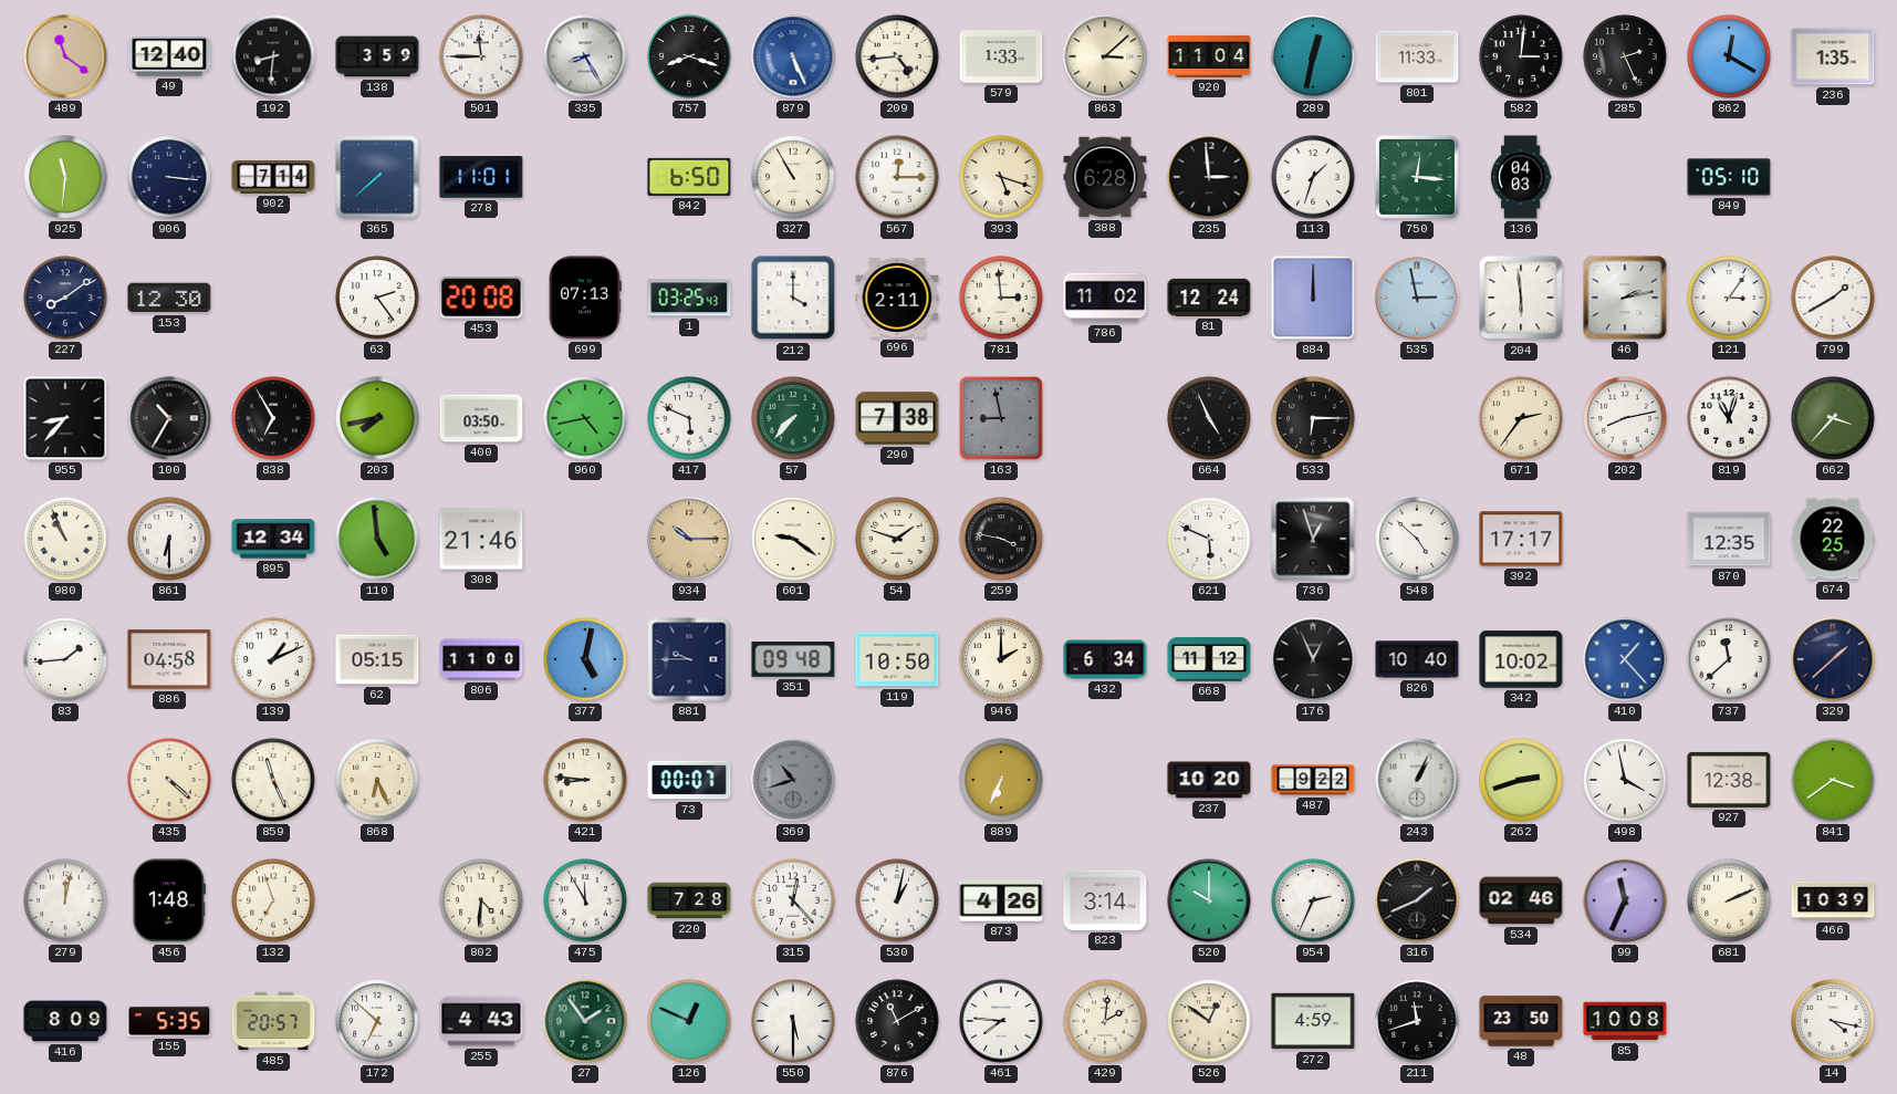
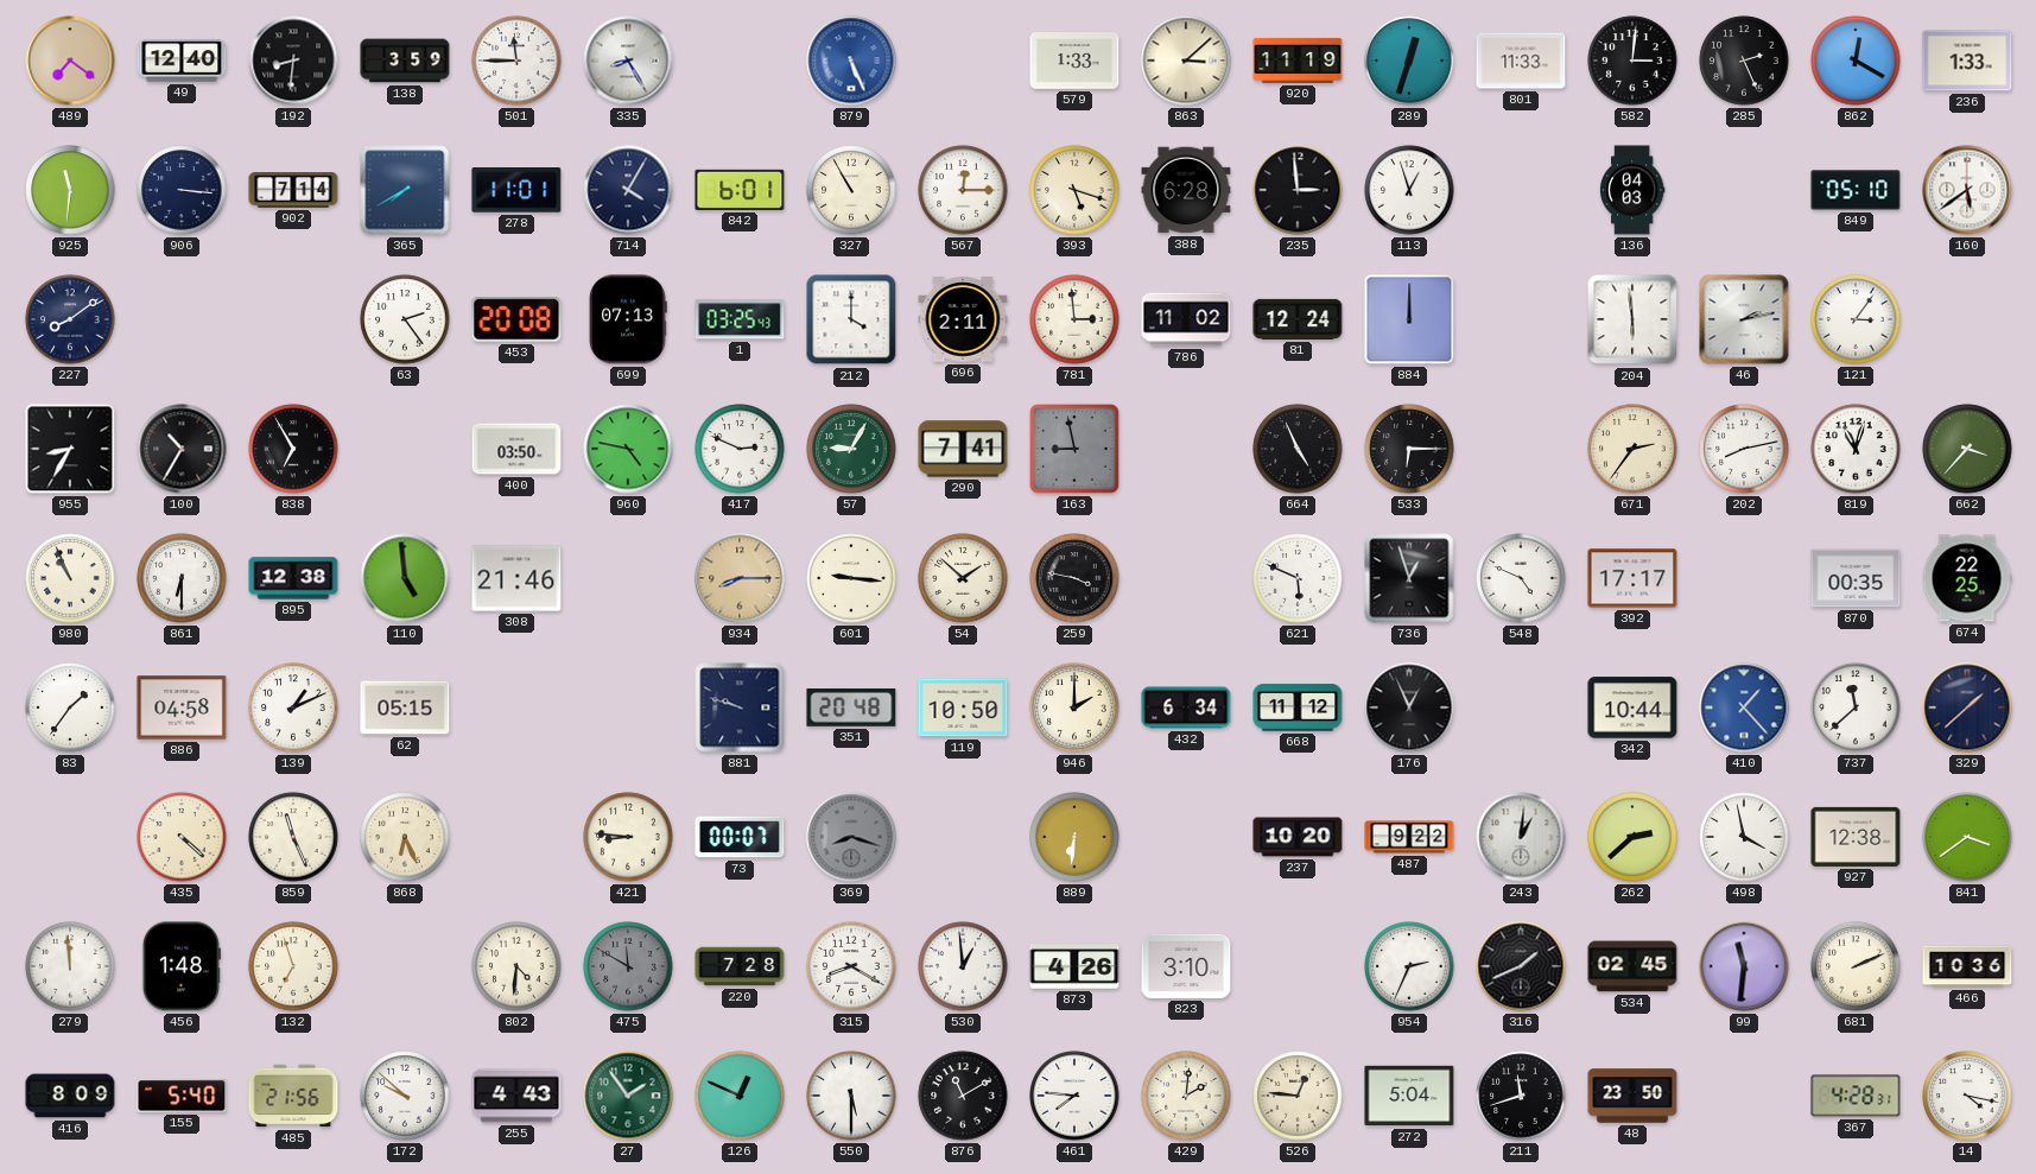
489: 11:21 -> 7:21 (70, 61)
757: 8:18 -> none (689, 56)
209: 4:44 -> none (897, 56)
920: 11:04 -> 11:19 (1298, 61)
289: 12:32 -> 12:33 (1409, 61)
236: 1:35 -> 1:33 (1967, 61)
365: 7:38 -> 7:40 (405, 190)
714: none -> 4:05 (628, 190)
842: 6:50 -> 6:01 (740, 190)
113: 1:33 -> 12:57 (1409, 190)
750: 12:16 -> none (1417, 177)
160: none -> 5:39 (1967, 190)
153: 12:30 -> none (169, 298)
535: 2:58 -> none (1417, 298)
799: 1:40 -> none (1833, 298)
955: 8:37 -> 8:35 (70, 449)
203: 7:43 -> none (377, 418)
960: 4:43 -> 4:47 (628, 449)
417: 5:49 -> 2:49 (740, 449)
57: 7:37 -> 9:05 (851, 449)
290: 7:38 -> 7:41 (963, 449)
895: 12:34 -> 12:38 (293, 578)
934: 10:15 -> 8:15 (740, 578)
601: 9:21 -> 9:16 (851, 578)
54: 1:48 -> 1:52 (963, 578)
548: 4:52 -> 4:49 (1521, 578)
870: 12:35 -> 00:35 (1856, 578)
83: 1:44 -> 1:36 (70, 707)
806: 11:00 -> none (481, 659)
377: 5:02 -> none (585, 659)
881: 9:45 -> 9:48 (740, 707)
351: 09:48 -> 20:48 (851, 709)
826: 10:40 -> none (1417, 659)
342: 10:02 -> 10:44 (1632, 707)
369: 10:42 -> 8:18 (851, 837)
889: 6:34 -> 6:31 (1074, 837)
243: 1:04 -> 1:01 (1521, 837)
262: 2:42 -> 2:38 (1632, 837)
279: 12:02 -> 11:59 (70, 966)
475: 11:55 -> 11:50 (628, 966)
475 dial: white -> grey (628, 966)
315: 12:23 -> 8:20 (851, 966)
530: 1:02 -> 12:59 (963, 966)
823: 3:14 -> 3:10 (1186, 966)
520: 10:00 -> none (1209, 900)
534: 02:46 -> 02:45 (1632, 966)
99: 11:34 -> 11:31 (1744, 966)
466: 10:39 -> 10:36 (1967, 966)
155: 5:35 -> 5:40 (182, 1096)
485: 20:57 -> 21:56 (293, 1096)
172: 6:52 -> 9:52 (405, 1096)
526: 12:51 -> 12:46 (1298, 1096)
272: 4:59 -> 5:04 (1409, 1096)
85: 10:08 -> none (1625, 1021)
367: none -> 4:28 (1856, 1096)
